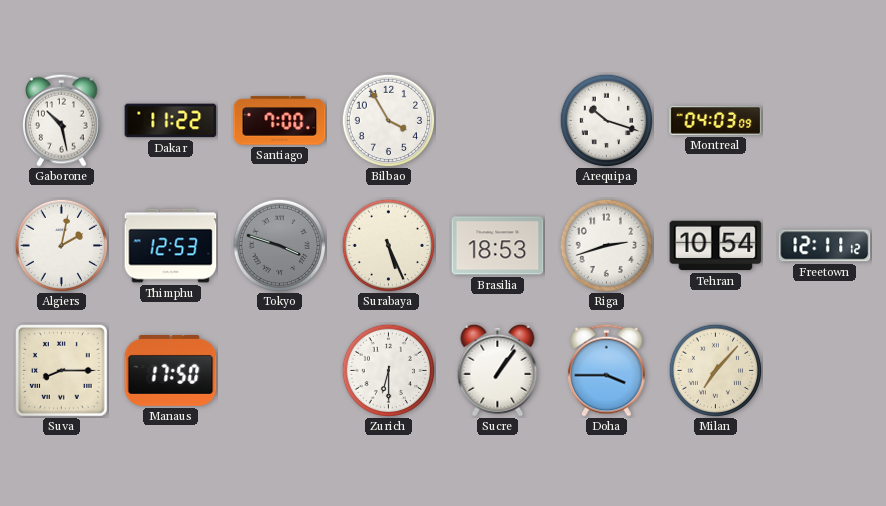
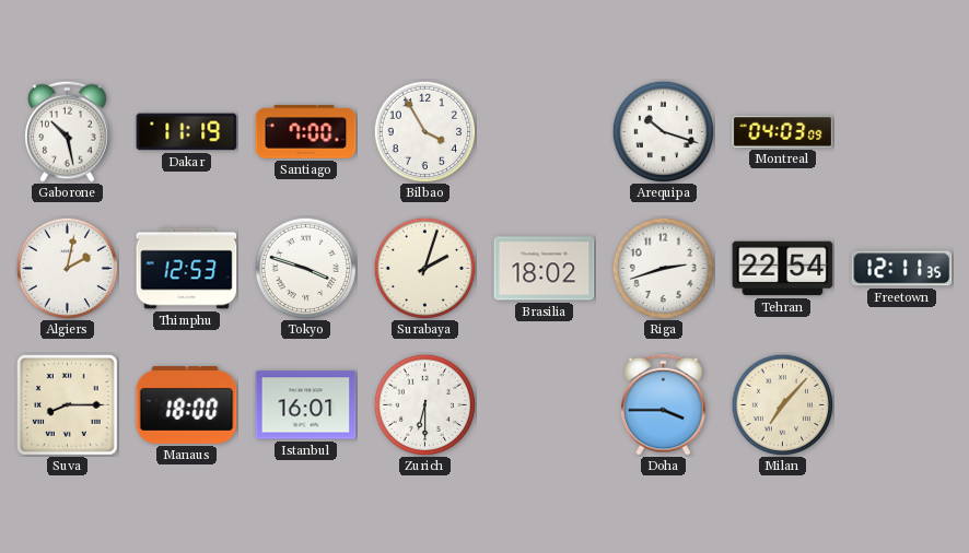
Dakar: 11:22 -> 11:19 (187, 132)
Tokyo dial: grey -> white (305, 268)
Surabaya: 5:26 -> 2:03 (424, 268)
Brasilia: 18:53 -> 18:02 (545, 269)
Tehran: 10:54 -> 22:54 (783, 269)
Freetown: 12:11:12 -> 12:11:35 (902, 269)
Manaus: 17:50 -> 18:00 (187, 405)
Istanbul: none -> 16:01 (306, 405)
Sucre: 1:06 -> none (498, 370)
